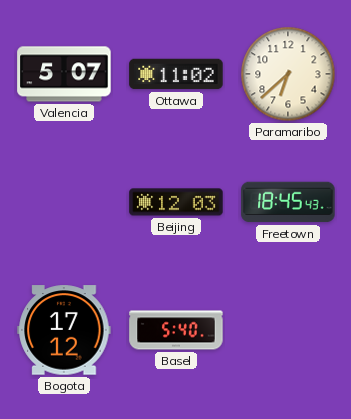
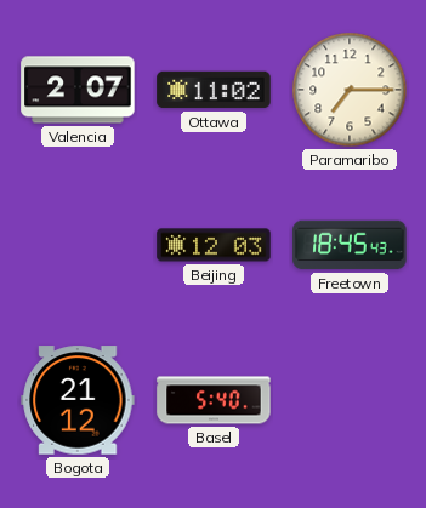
Valencia: 5:07 -> 2:07 (78, 90)
Paramaribo: 6:38 -> 7:15 (350, 90)
Bogota: 17:12 -> 21:12 (78, 400)
